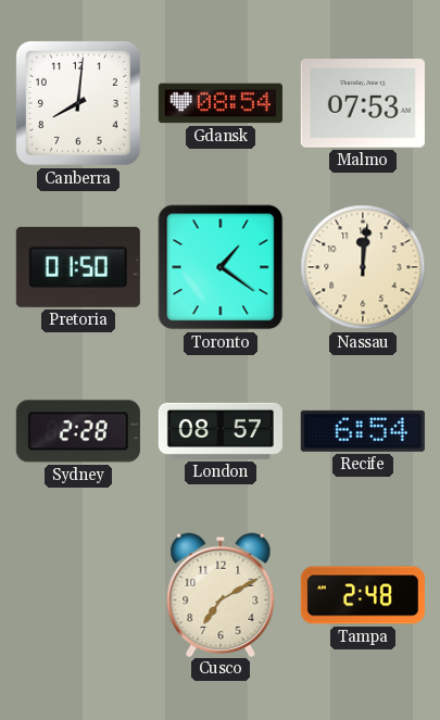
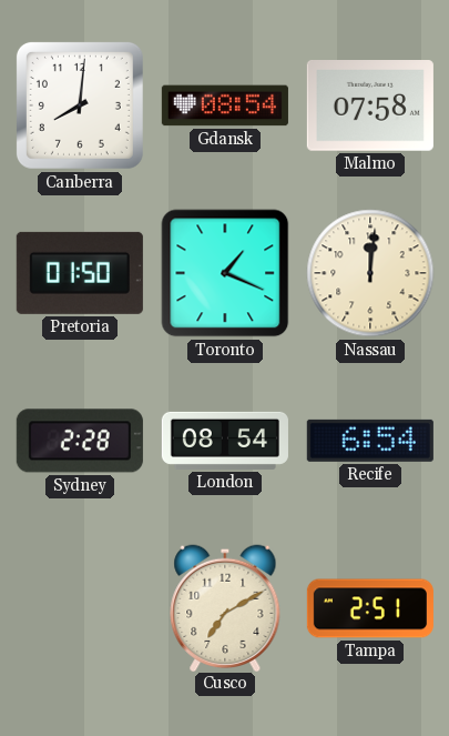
Malmo: 07:53 -> 07:58 (370, 107)
Toronto: 1:21 -> 1:19 (225, 273)
London: 08:57 -> 08:54 (225, 441)
Tampa: 2:48 -> 2:51 (370, 608)
